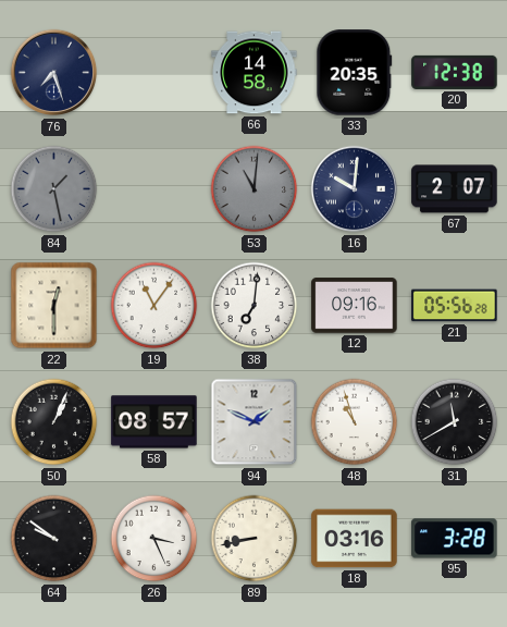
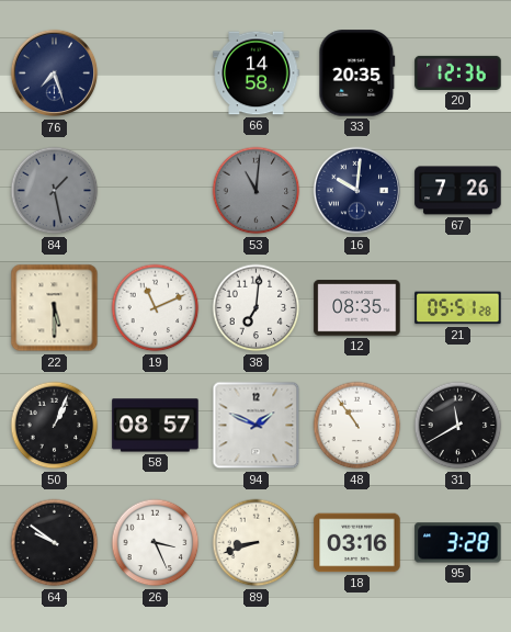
20: 12:38 -> 12:36 (458, 72)
67: 2:07 -> 7:26 (458, 191)
22: 12:30 -> 5:30 (55, 308)
19: 11:06 -> 11:11 (156, 308)
12: 09:16 -> 08:35 (357, 308)
21: 05:56 -> 05:51 (458, 308)
48: 10:57 -> 10:54 (357, 426)
89: 8:43 -> 8:42 (257, 543)
